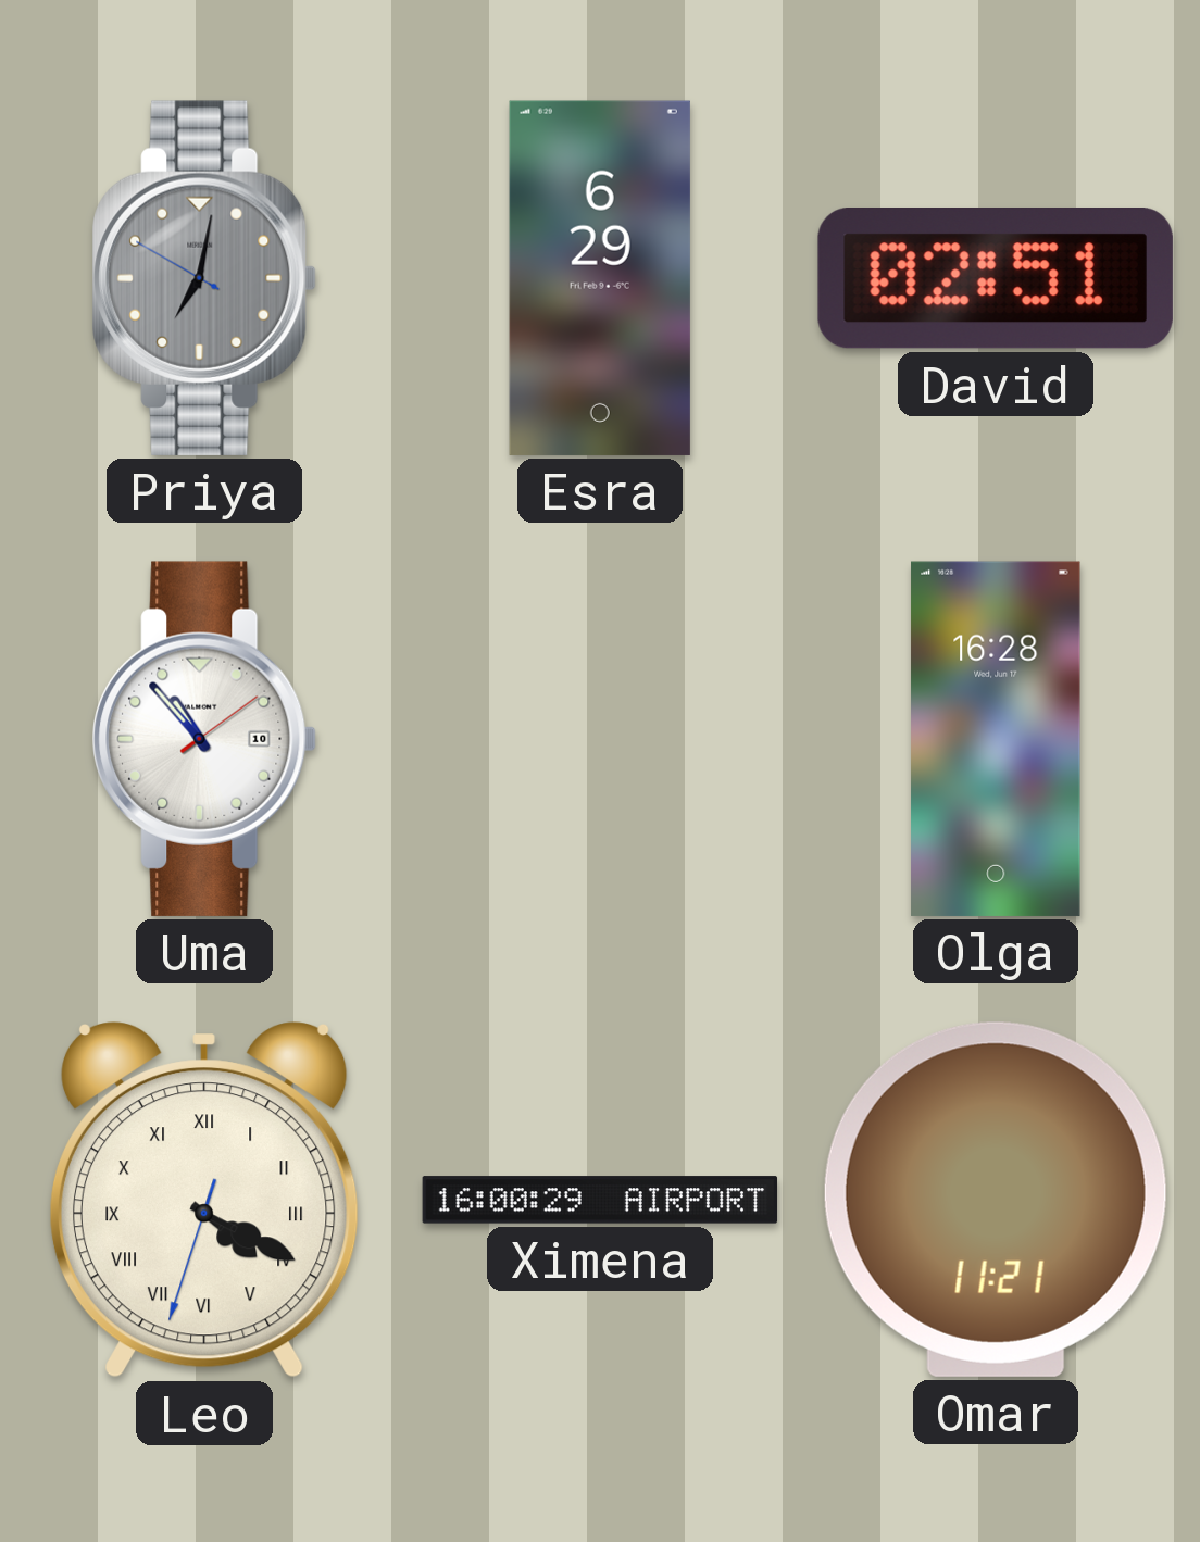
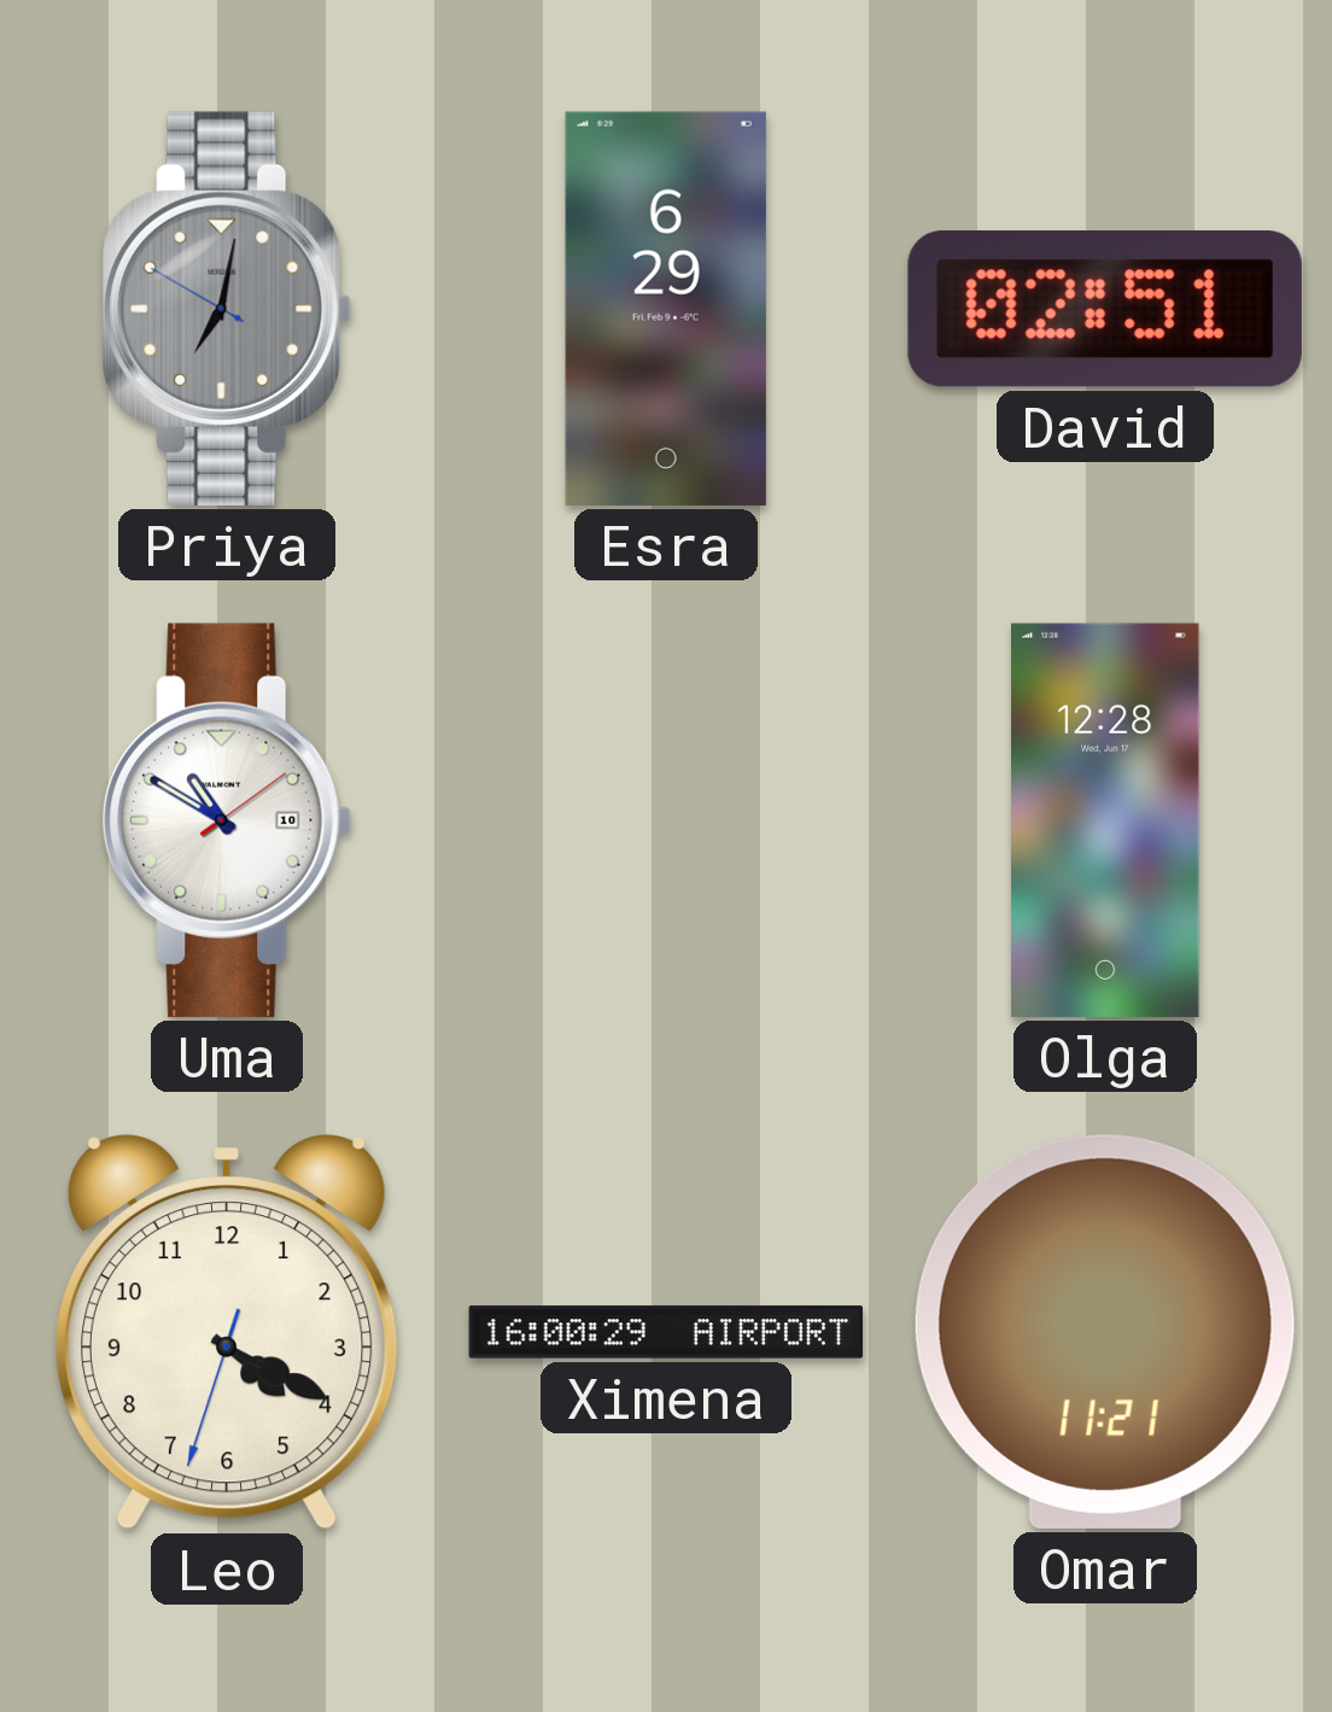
Uma: 10:53 -> 10:50 (227, 820)
Olga: 16:28 -> 12:28 (1105, 820)
Leo numerals: Roman -> Arabic (227, 1333)
